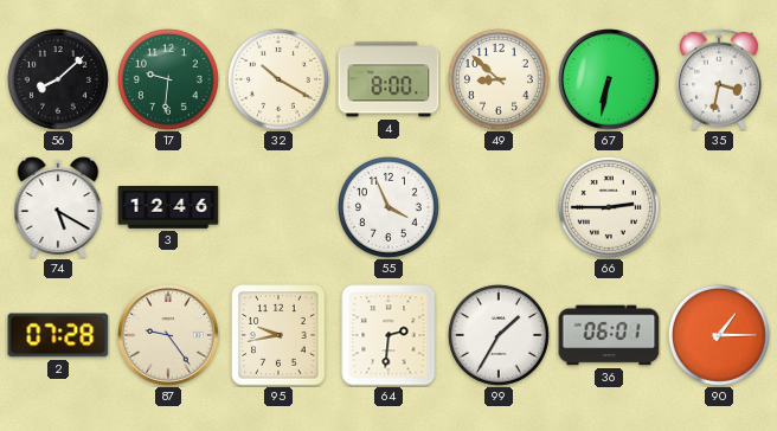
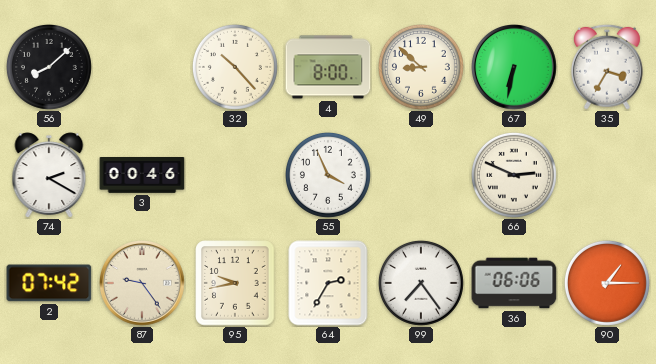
17: 9:31 -> none (168, 79)
32: 10:20 -> 10:23 (235, 67)
35: 3:32 -> 3:35 (607, 67)
74: 5:20 -> 2:20 (49, 175)
3: 12:46 -> 00:46 (142, 175)
66: 2:45 -> 2:49 (514, 175)
2: 07:28 -> 07:42 (49, 283)
64: 2:31 -> 2:35 (328, 283)
99: 1:35 -> 7:24 (421, 283)
36: 06:01 -> 06:06 (514, 283)
